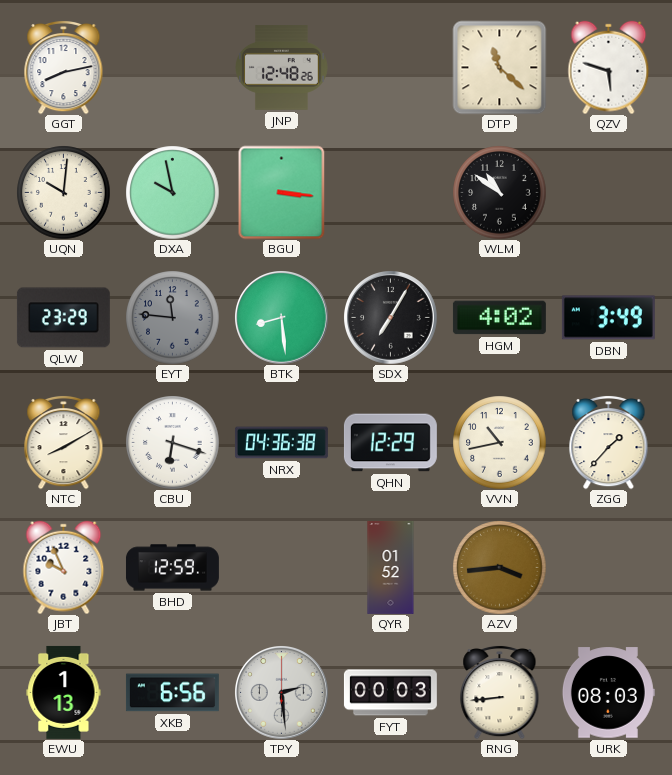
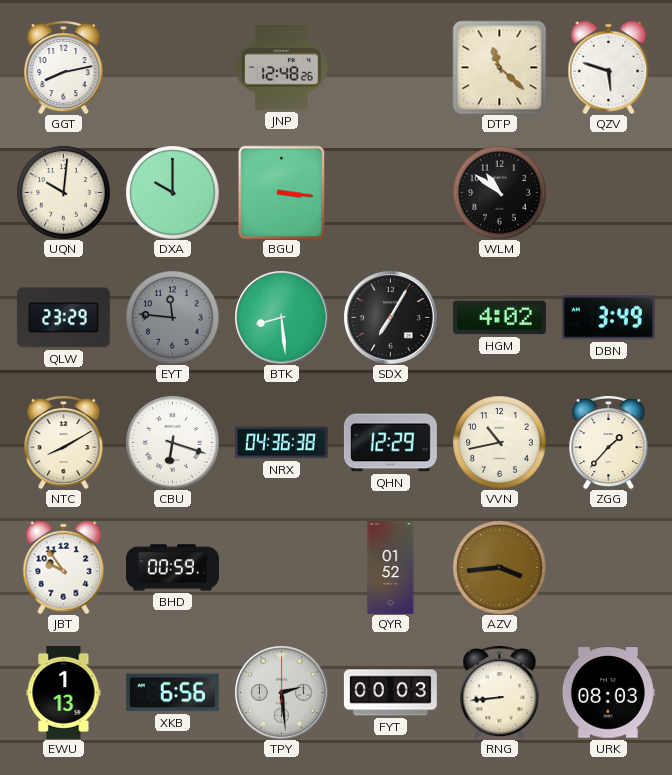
DXA: 9:58 -> 10:00 (172, 192)
JBT: 9:56 -> 9:54 (64, 567)
BHD: 12:59 -> 00:59 (172, 568)
